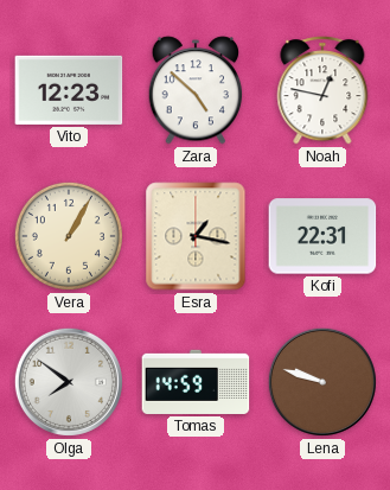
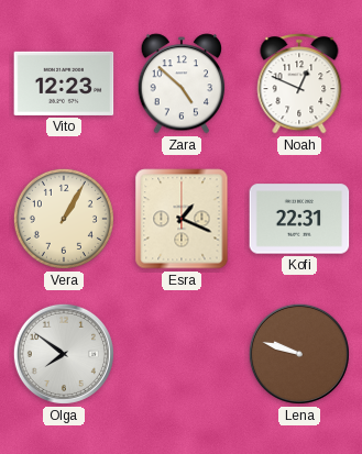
Noah: 12:47 -> 12:49 (299, 84)
Esra: 1:17 -> 1:19 (182, 219)
Tomas: 14:59 -> none (196, 382)
